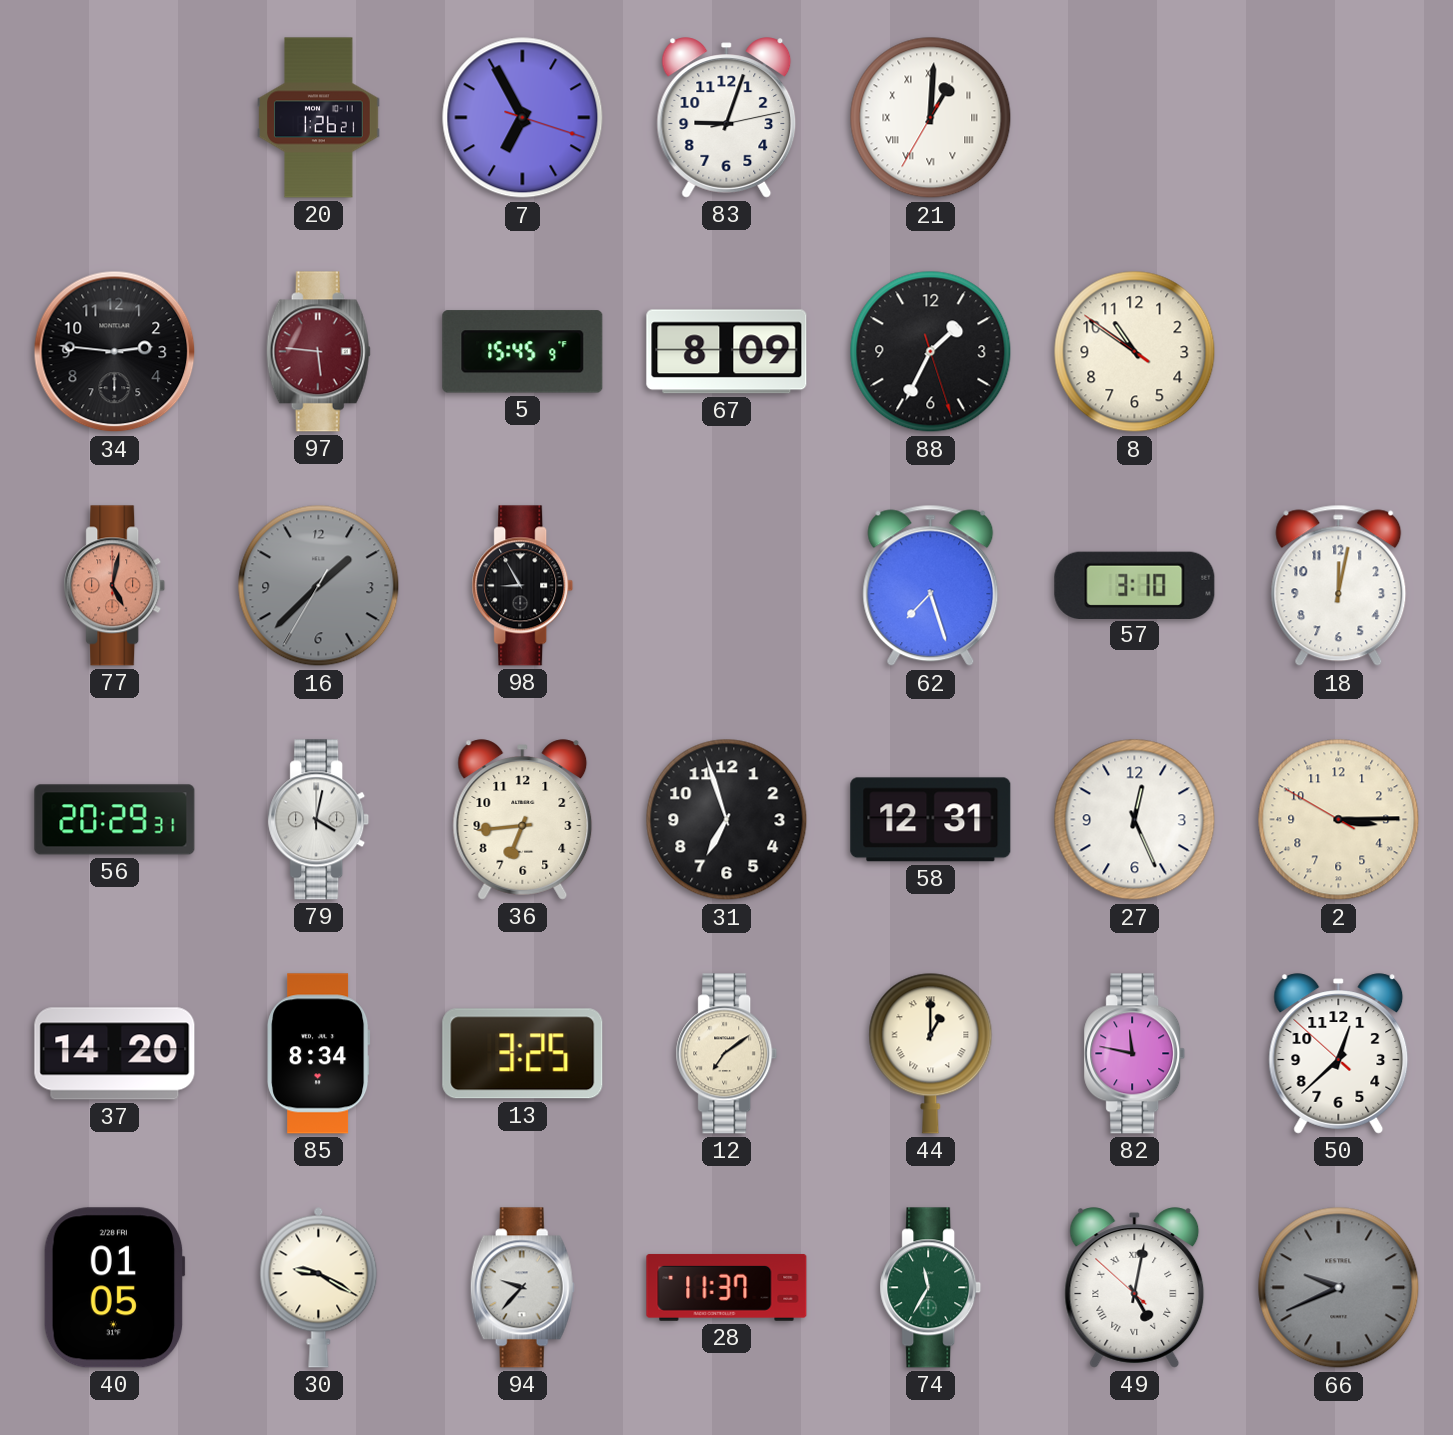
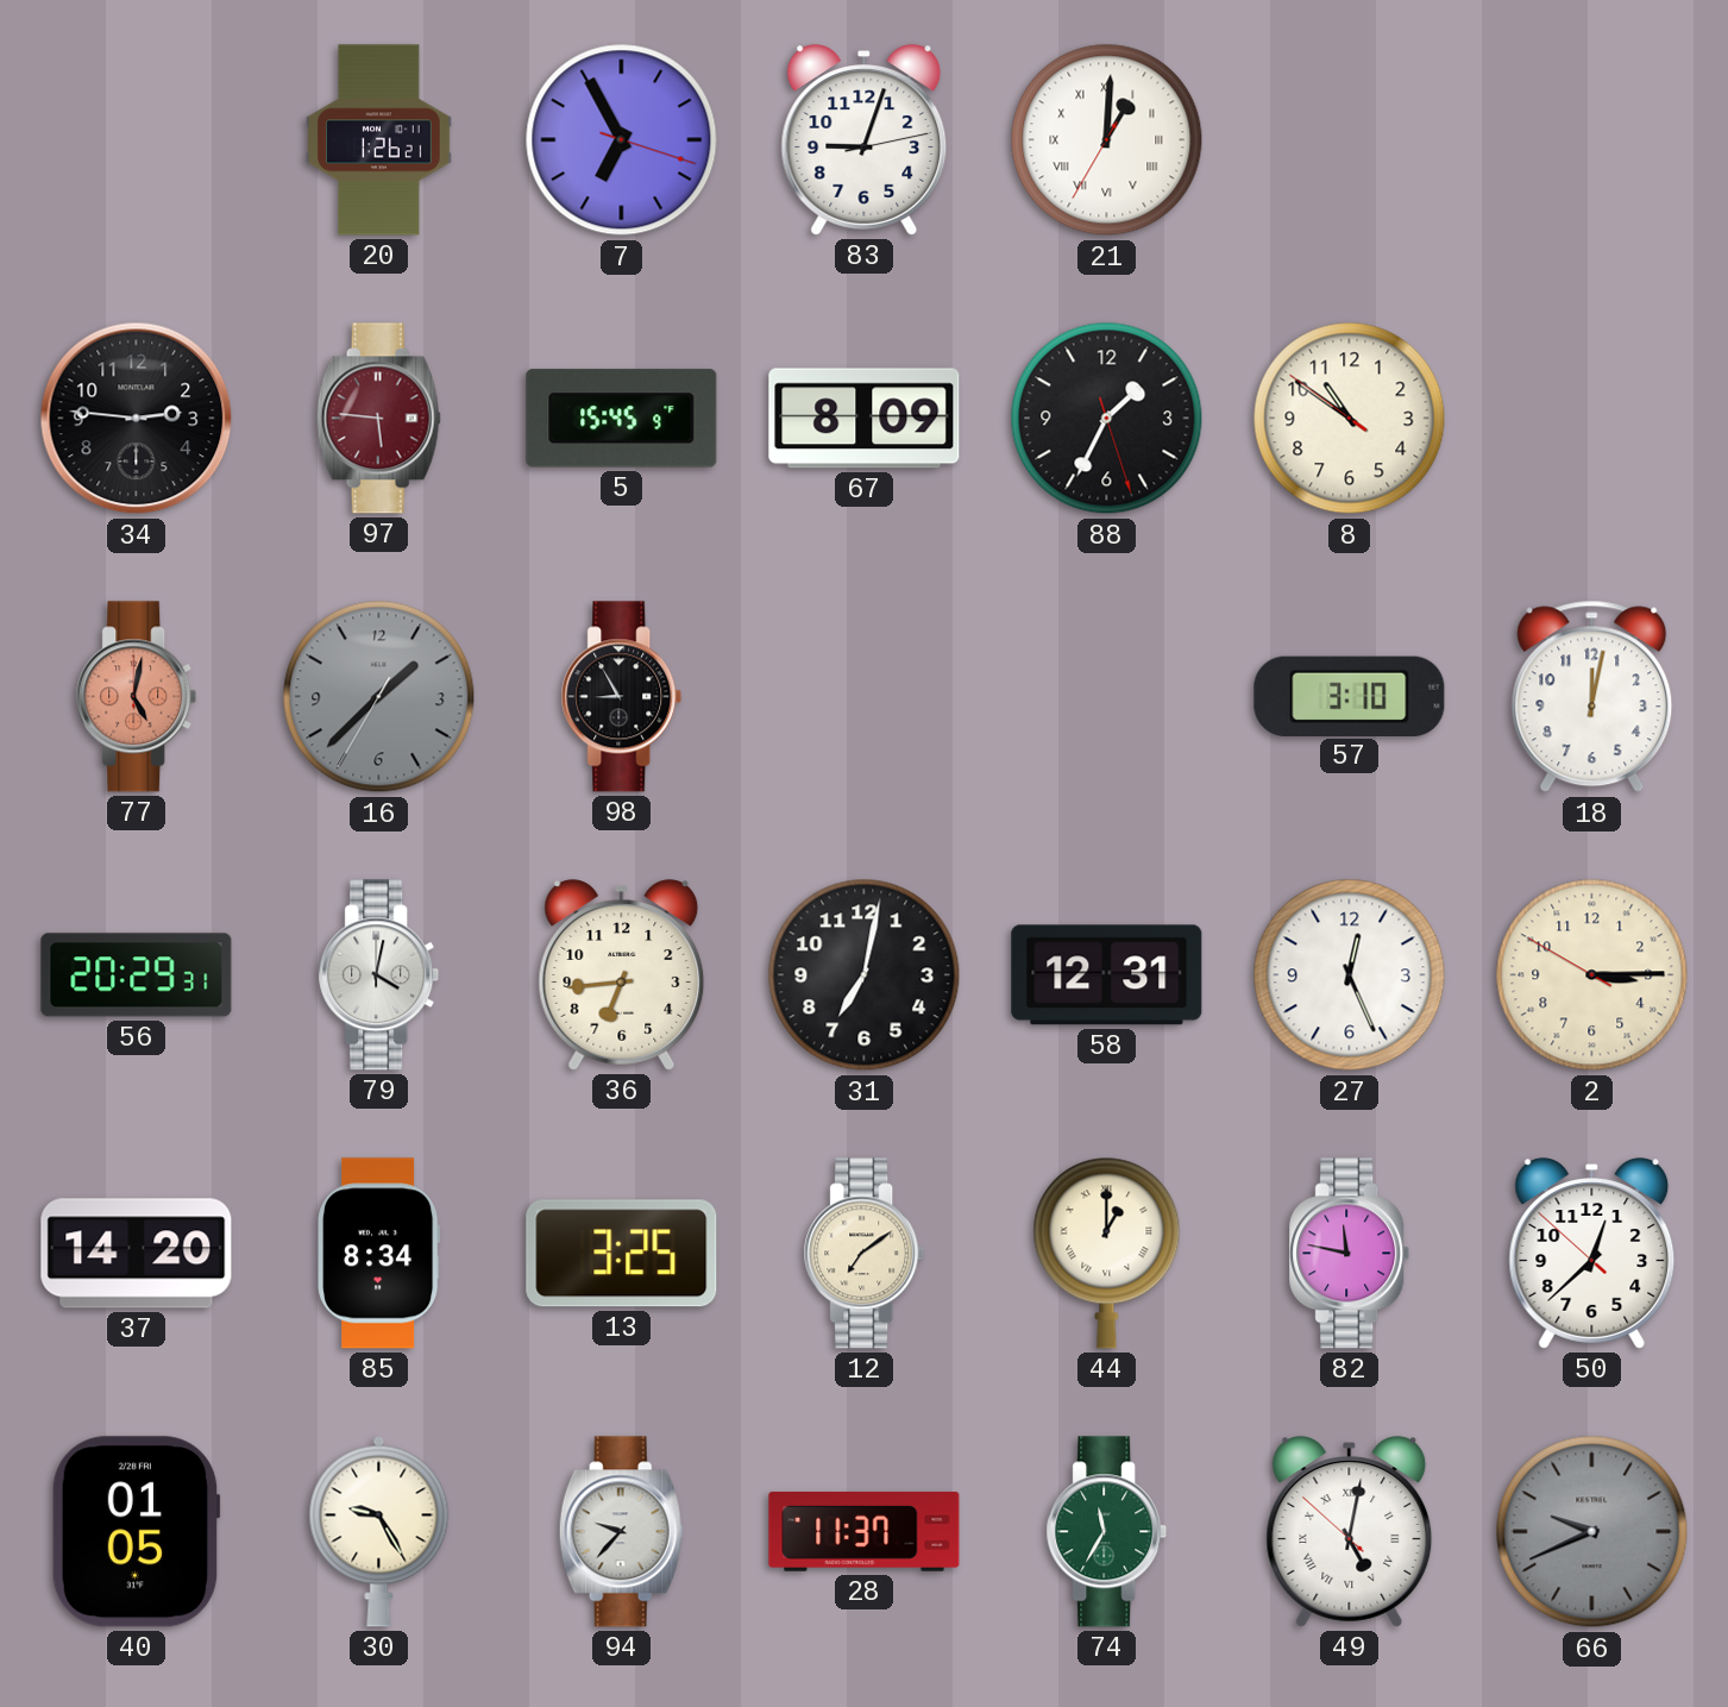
62: 7:27 -> none (931, 586)
31: 6:57 -> 7:02 (865, 975)
30: 9:20 -> 9:25 (379, 1531)
